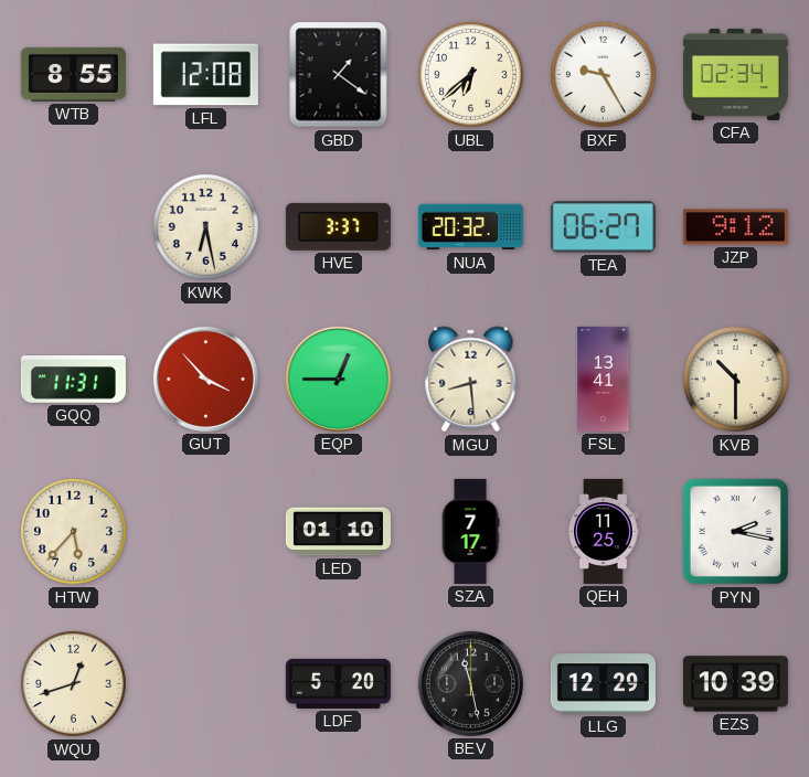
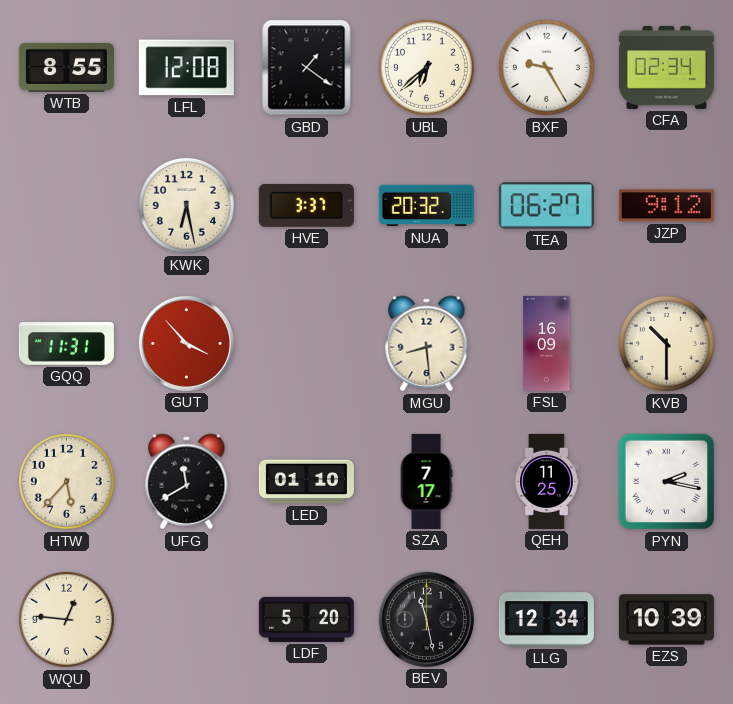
EQP: 12:45 -> none (338, 379)
FSL: 13:41 -> 16:09 (547, 343)
UFG: none -> 11:40 (187, 482)
WQU: 12:42 -> 12:46 (66, 619)
LLG: 12:29 -> 12:34 (546, 620)
